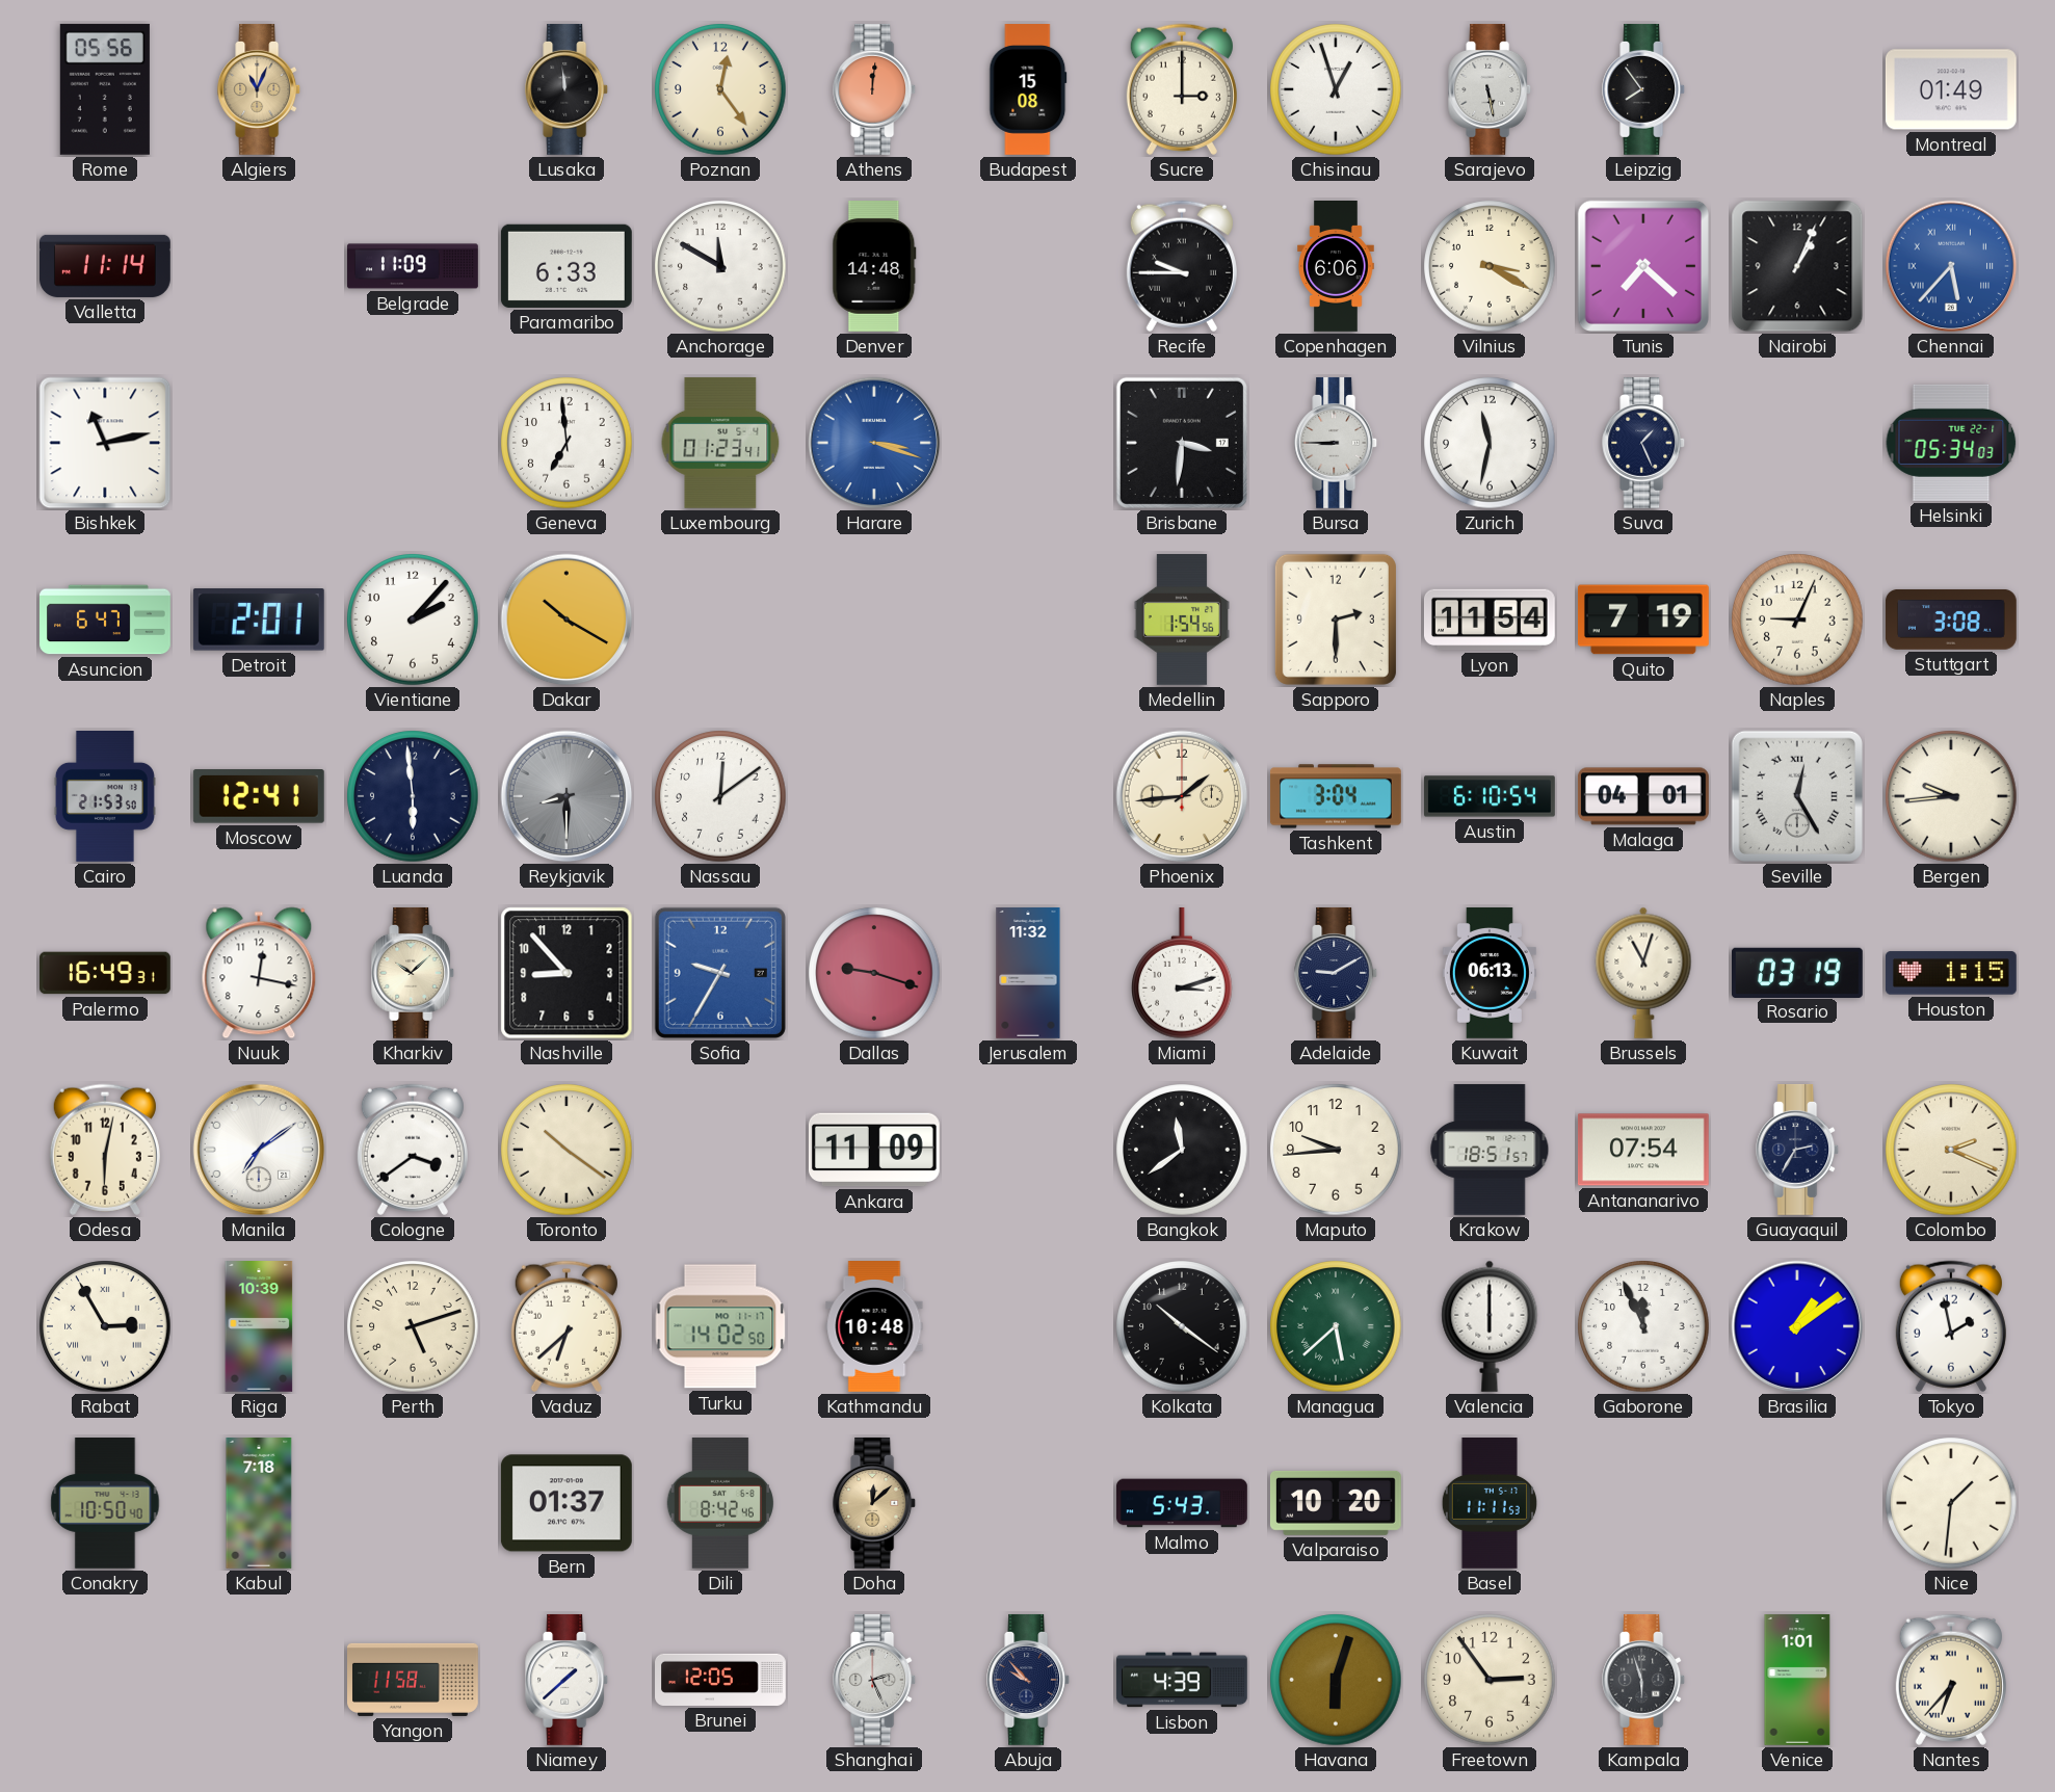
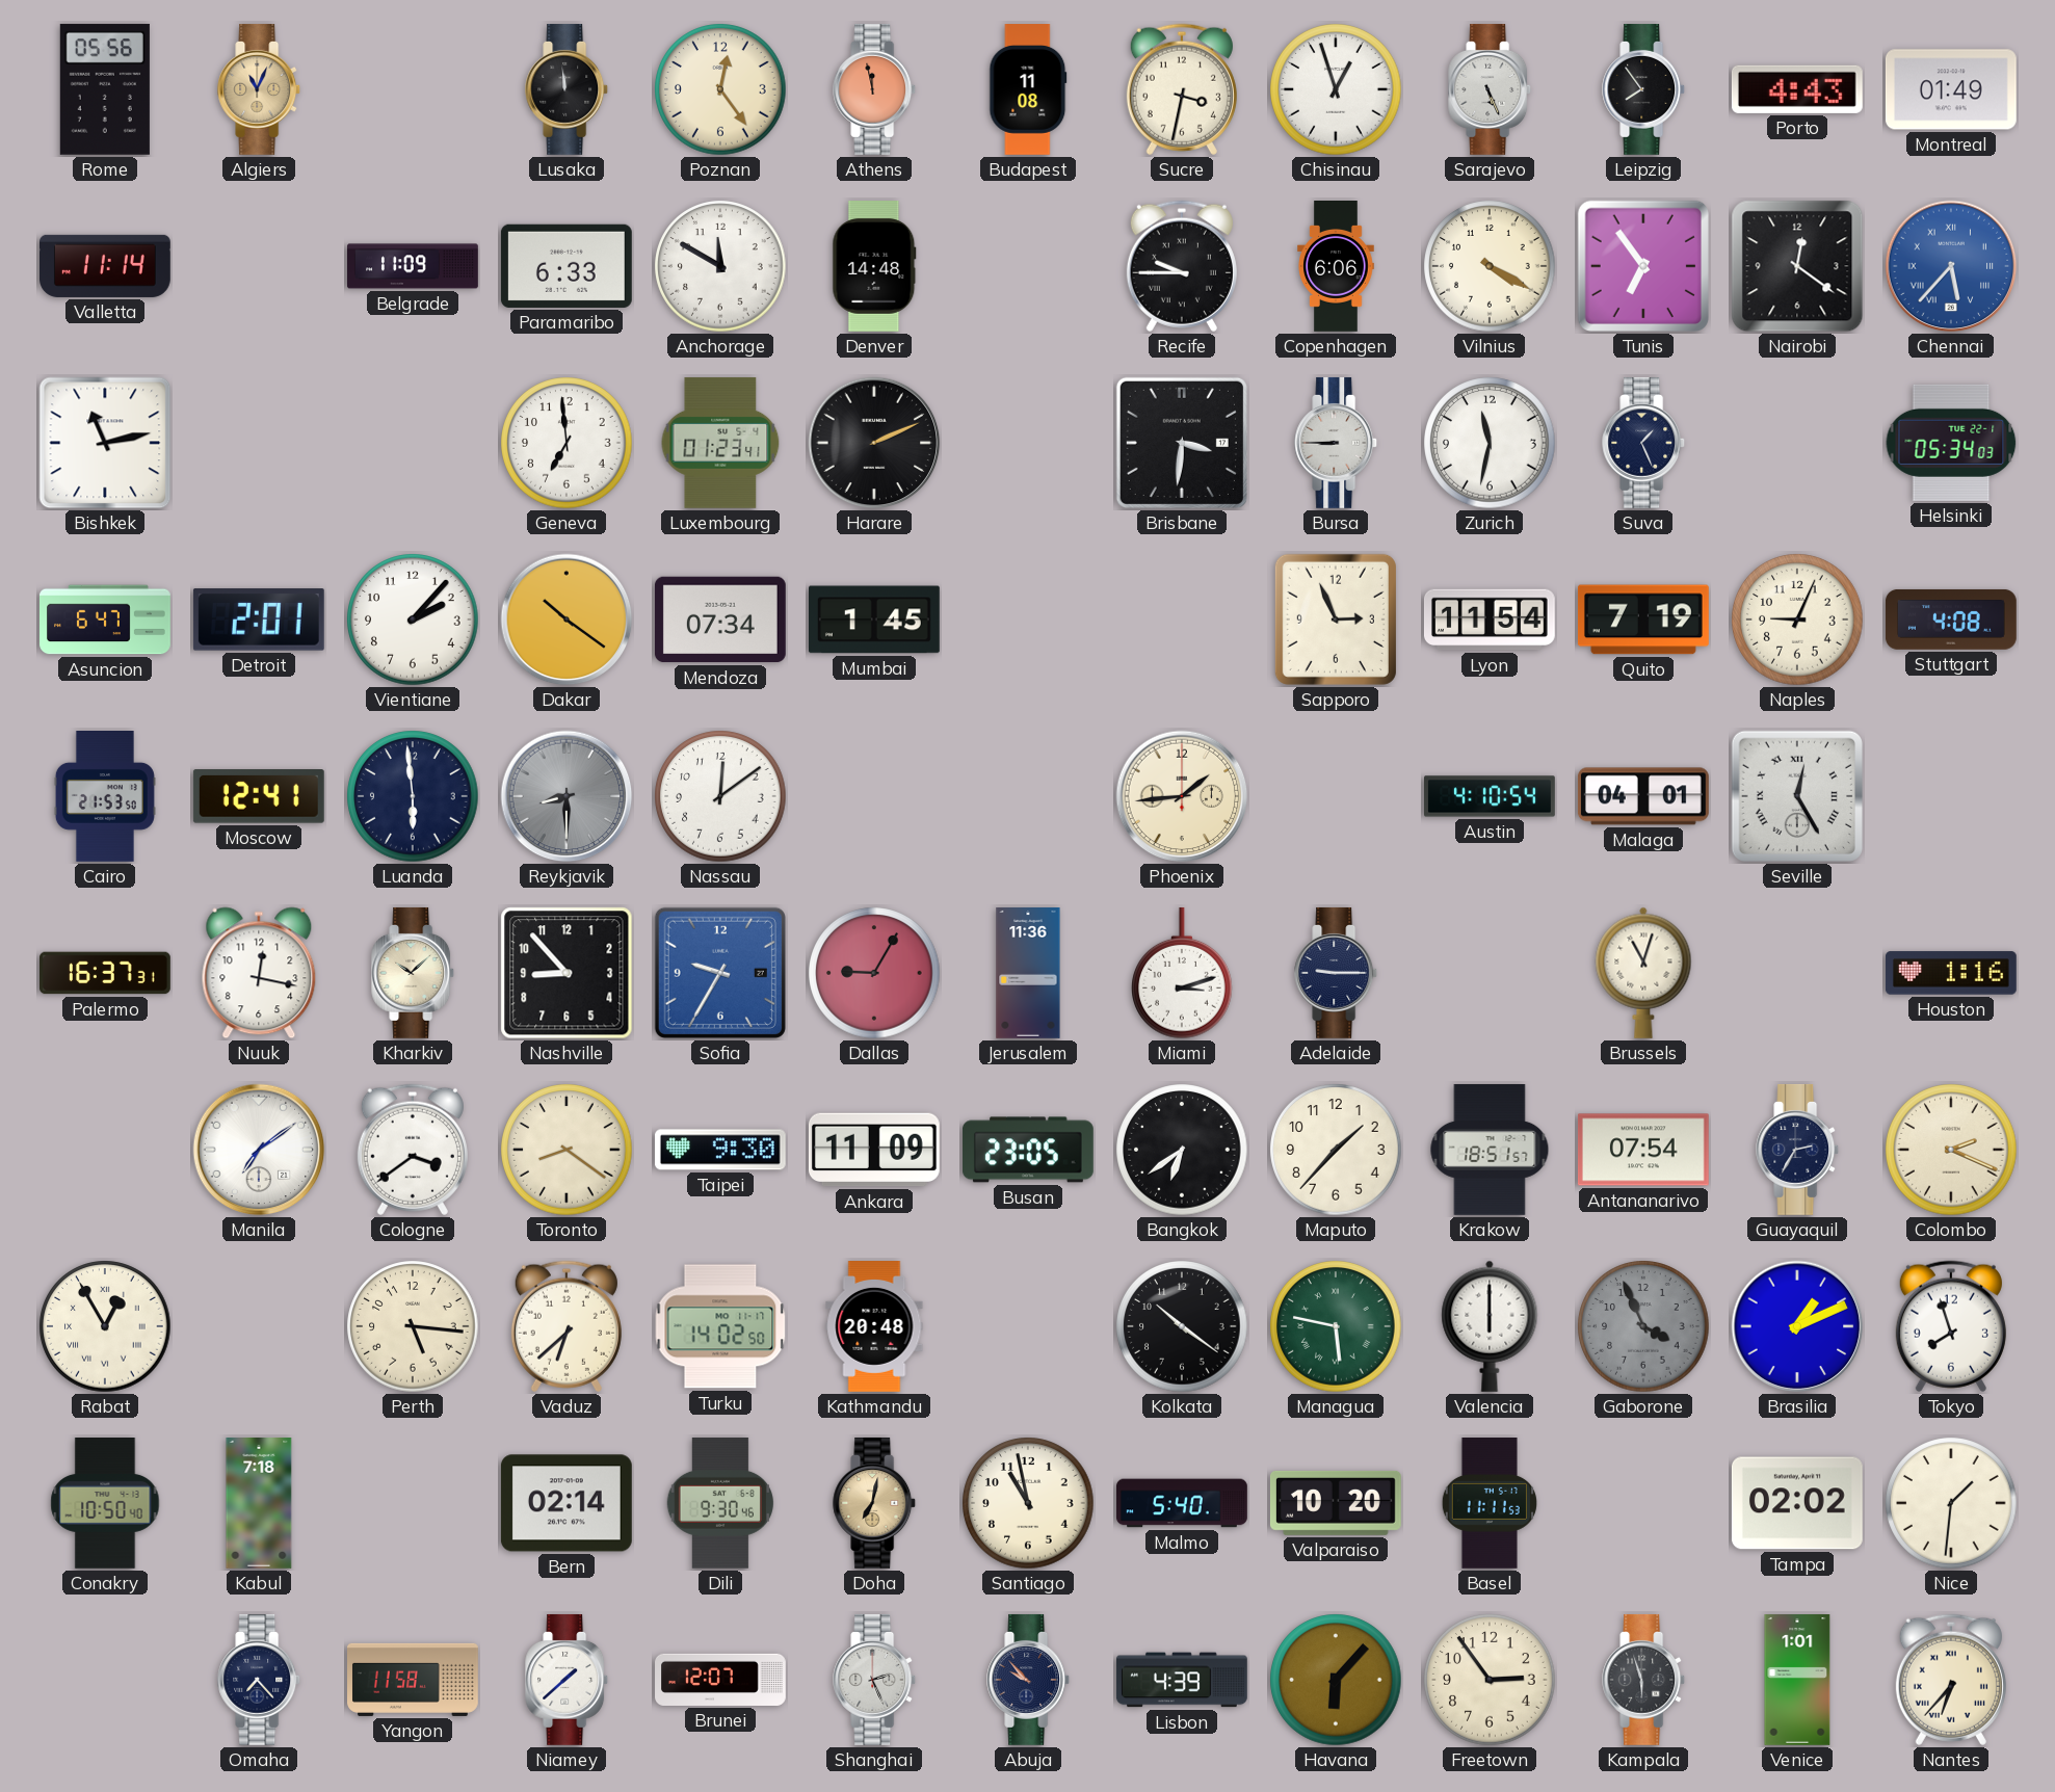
Athens: 12:01 -> 11:58 (875, 89)
Budapest: 15:08 -> 11:08 (1028, 90)
Sucre: 3:00 -> 3:32 (1182, 89)
Sarajevo: 5:28 -> 5:26 (1491, 89)
Porto: none -> 4:43 (1797, 89)
Vilnius: 3:20 -> 4:20 (1490, 266)
Tunis: 7:22 -> 6:54 (1643, 266)
Nairobi: 1:04 -> 12:21 (1797, 266)
Harare: 3:18 -> 2:11 (874, 443)
Harare dial: blue -> black (874, 443)
Dakar: 10:20 -> 10:21 (567, 620)
Mendoza: none -> 07:34 (720, 620)
Mumbai: none -> 1:45 (874, 620)
Medellin: 1:54 -> none (1182, 621)
Sapporo: 2:30 -> 2:56 (1336, 620)
Stuttgart: 3:08 -> 4:08 (1951, 620)
Tashkent: 3:04 -> none (1336, 796)
Austin: 6:10 -> 4:10 (1491, 796)
Bergen: 9:44 -> none (1951, 796)
Palermo: 16:49 -> 16:37 (106, 973)
Dallas: 9:18 -> 9:05 (874, 973)
Jerusalem: 11:32 -> 11:36 (1028, 974)
Adelaide: 9:10 -> 9:15 (1337, 973)
Kuwait: 06:13 -> none (1490, 974)
Rosario: 03:19 -> none (1797, 972)
Houston: 1:15 -> 1:16 (1951, 973)
Odesa: 6:02 -> none (105, 1150)
Toronto: 10:21 -> 8:21 (567, 1150)
Taipei: none -> 9:30 (720, 1150)
Busan: none -> 23:05 (1028, 1150)
Bangkok: 11:39 -> 6:39 (1182, 1150)
Maputo: 9:44 -> 1:37 (1336, 1150)
Rabat: 2:55 -> 12:55 (105, 1326)
Riga: 10:39 -> none (259, 1327)
Perth: 5:12 -> 5:16 (413, 1326)
Kathmandu: 10:48 -> 20:48 (874, 1327)
Managua: 5:38 -> 5:47 (1336, 1326)
Gaborone: 11:56 -> 3:56 (1643, 1326)
Gaborone dial: white -> grey (1643, 1326)
Brasilia: 1:09 -> 1:11 (1797, 1326)
Tokyo: 1:58 -> 7:57 (1951, 1326)
Bern: 01:37 -> 02:14 (567, 1503)
Dili: 8:42 -> 9:30 (719, 1503)
Doha: 12:08 -> 7:02 (875, 1503)
Santiago: none -> 10:58 (1028, 1503)
Malmo: 5:43 -> 5:40 (1183, 1503)
Tampa: none -> 02:02 (1797, 1503)
Omaha: none -> 7:23 (260, 1680)
Brunei: 12:05 -> 12:07 (720, 1680)
Havana: 6:03 -> 6:07 (1336, 1680)
